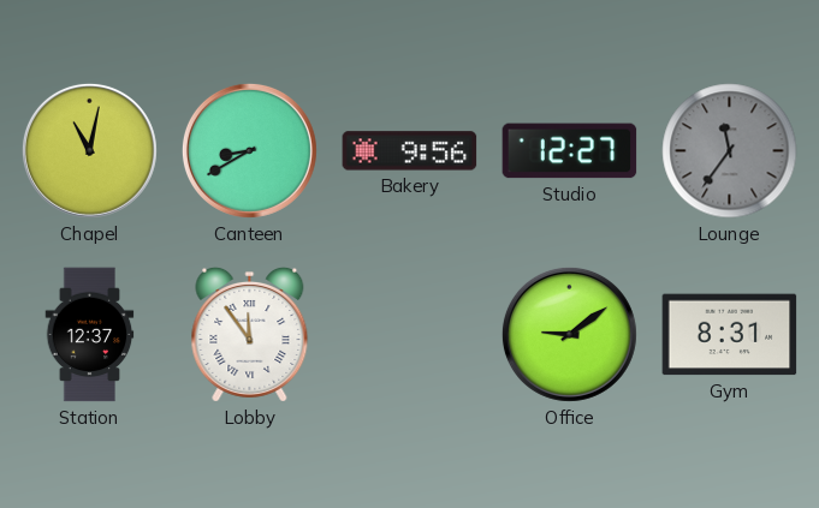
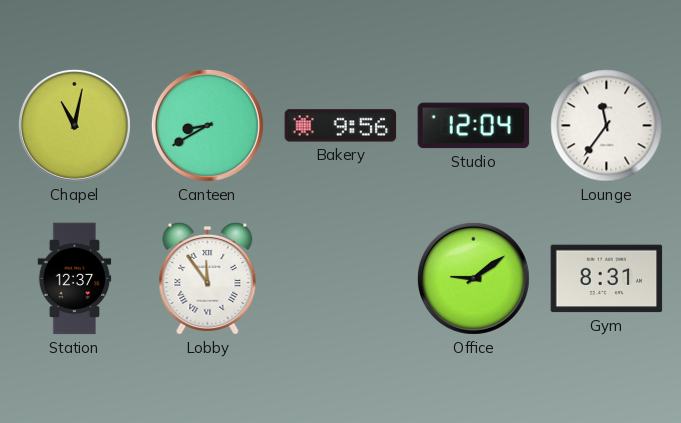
Studio: 12:27 -> 12:04 (474, 126)
Lounge dial: grey -> white (607, 126)
